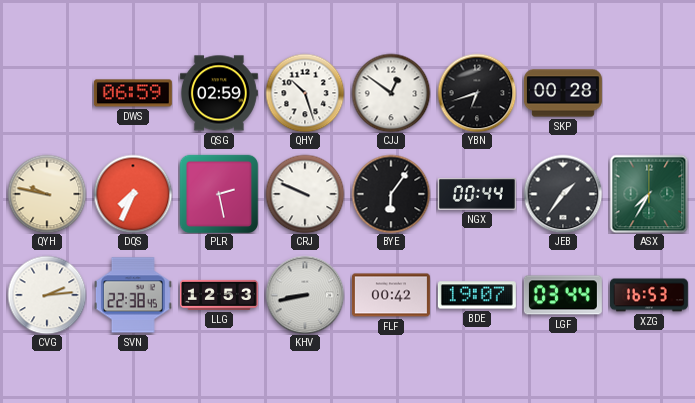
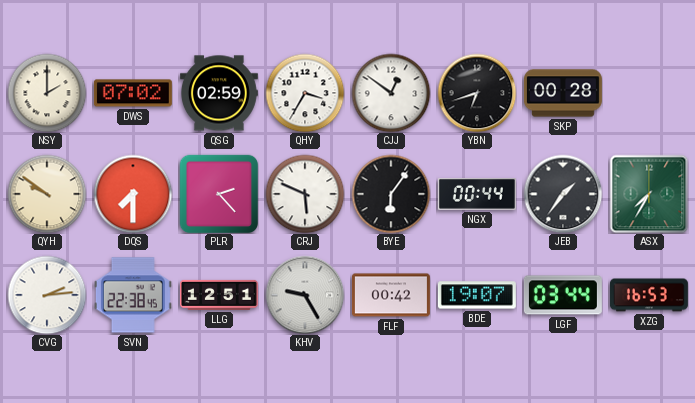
NSY: none -> 2:00 (47, 93)
DWS: 06:59 -> 07:02 (133, 93)
QHY: 10:27 -> 3:35 (305, 93)
QYH: 9:47 -> 9:51 (47, 194)
DQS: 7:34 -> 7:30 (133, 194)
PLR: 2:28 -> 2:23 (218, 193)
CRJ: 9:49 -> 5:49 (305, 194)
LLG: 12:53 -> 12:51 (219, 295)
KHV: 8:43 -> 9:25 (305, 295)
